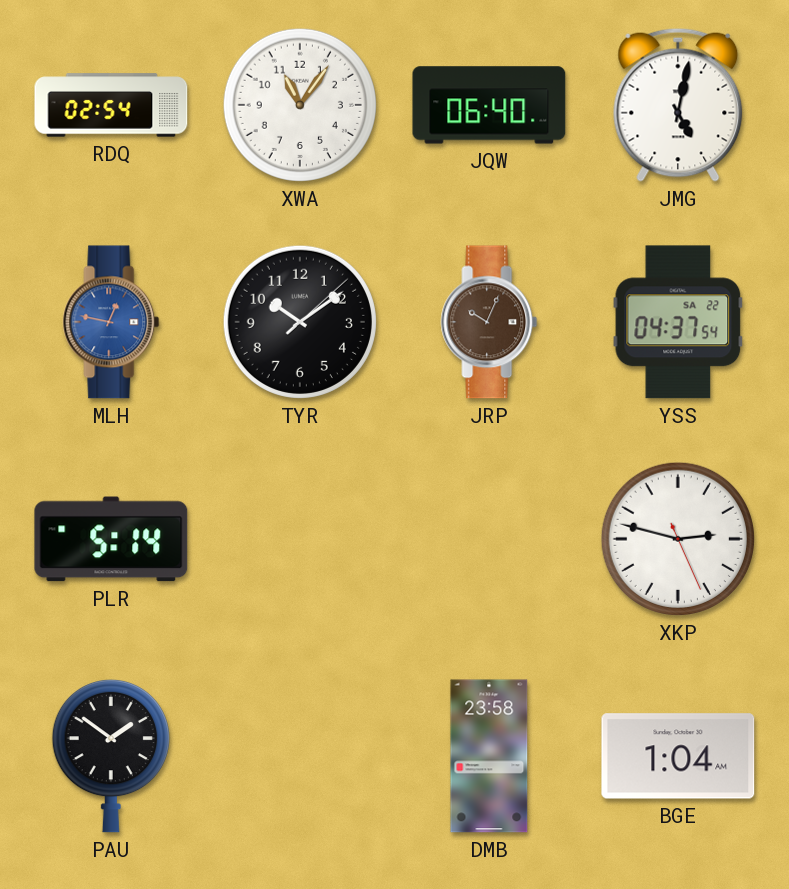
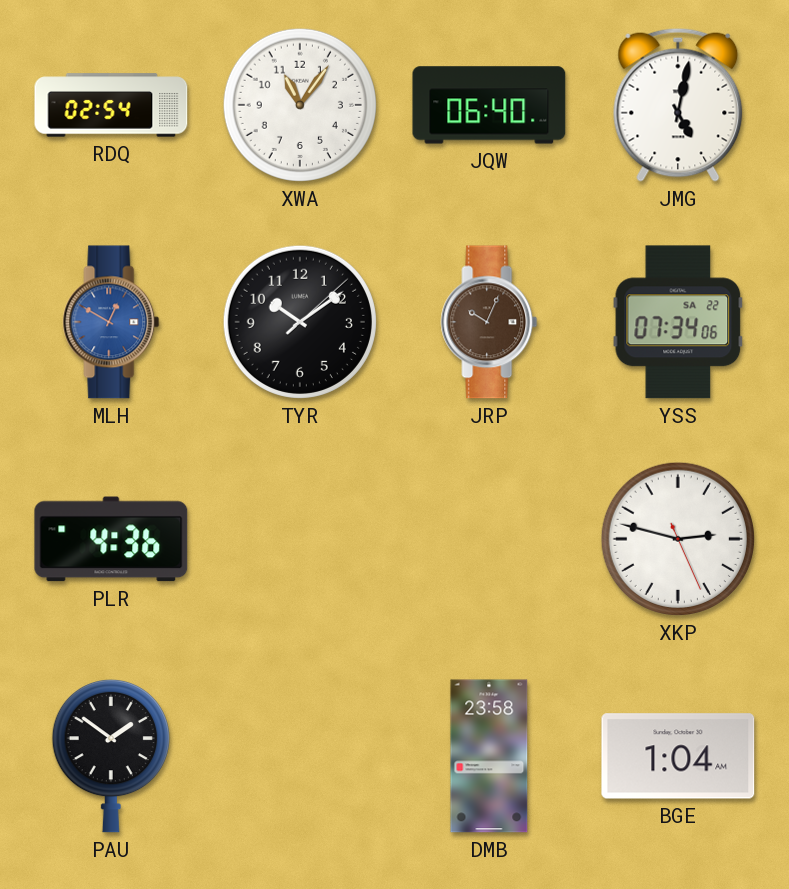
MLH: 12:47 -> 12:50 (111, 322)
YSS: 04:37 -> 07:34 (678, 322)
PLR: 5:14 -> 4:36 (111, 539)
